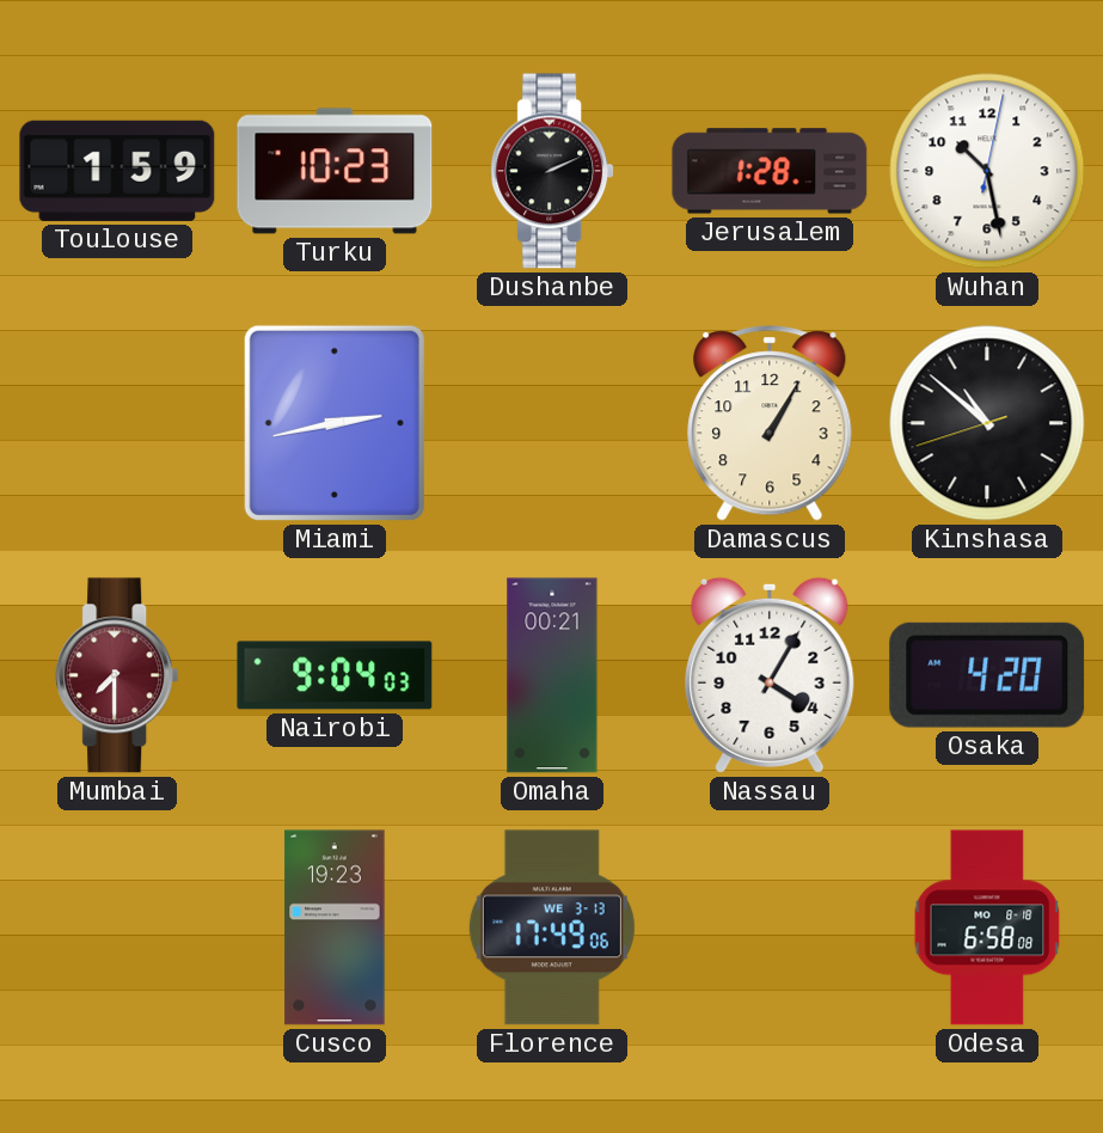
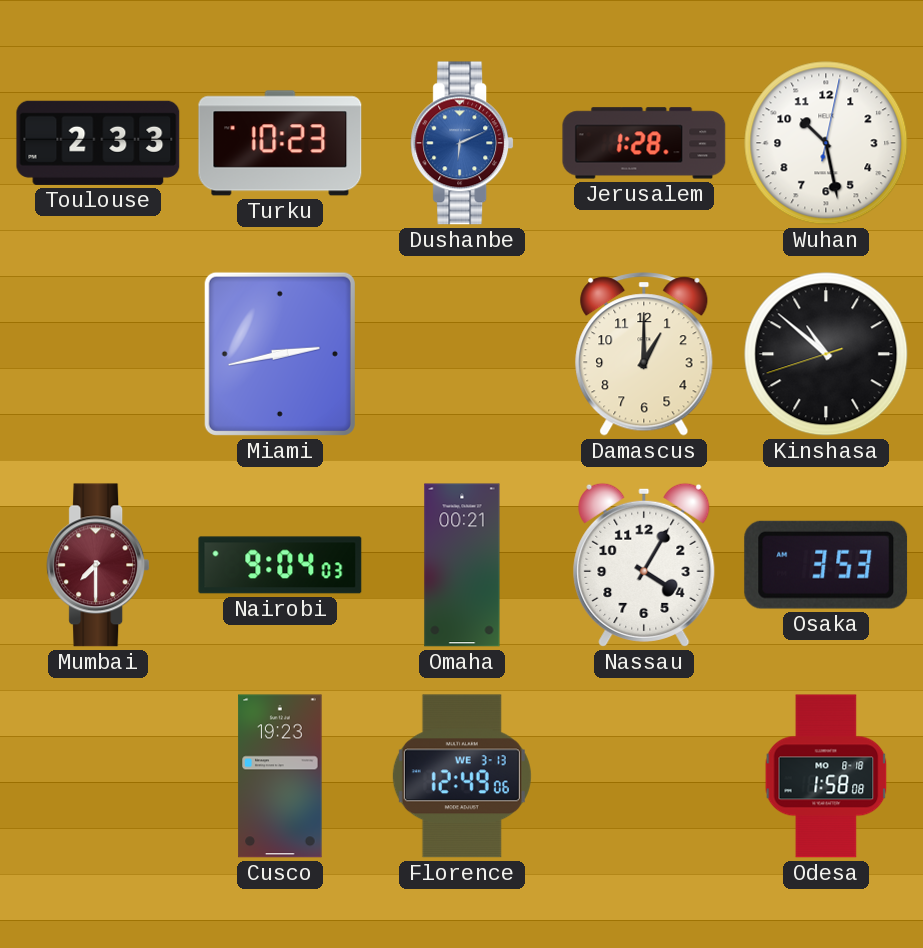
Toulouse: 1:59 -> 2:33 (98, 143)
Dushanbe: 2:11 -> 6:11 (462, 143)
Dushanbe dial: black -> blue (462, 143)
Damascus: 1:05 -> 1:00 (644, 354)
Osaka: 4:20 -> 3:53 (826, 565)
Florence: 17:49 -> 12:49 (462, 776)
Odesa: 6:58 -> 1:58 (826, 776)
